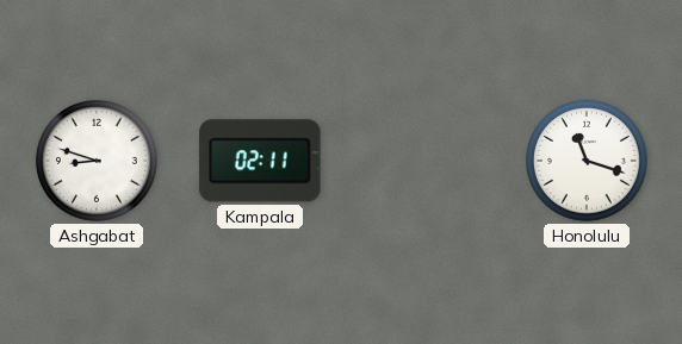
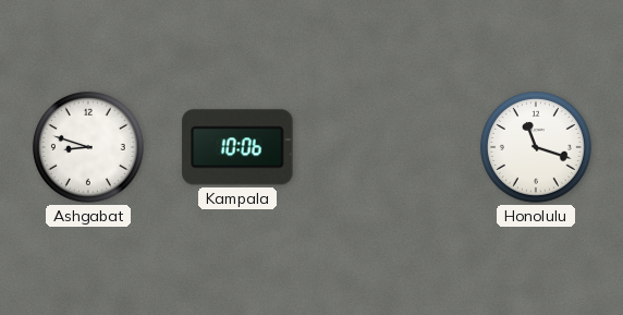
Kampala: 02:11 -> 10:06 (237, 147)
